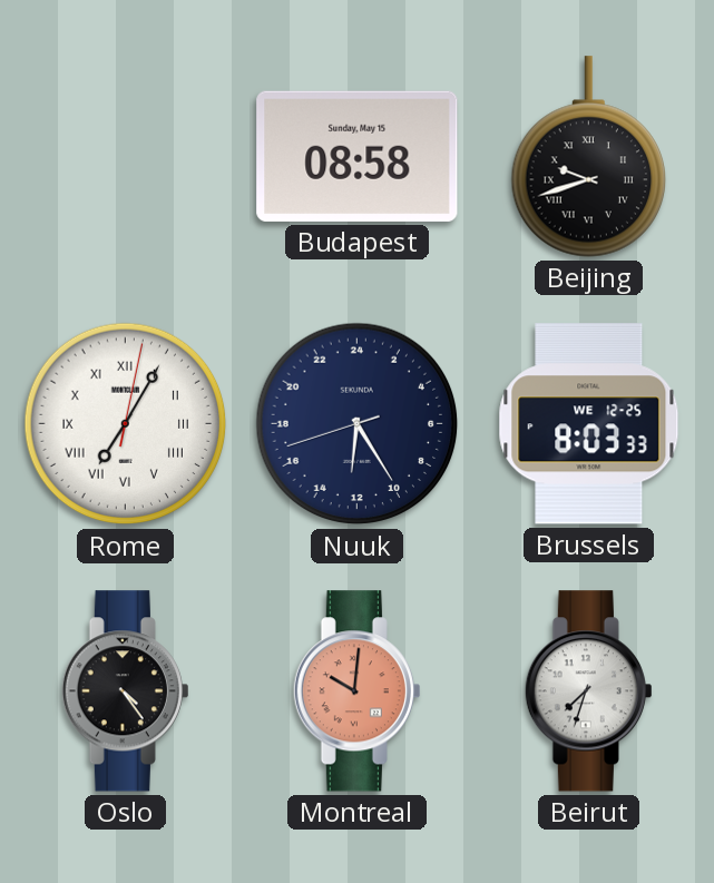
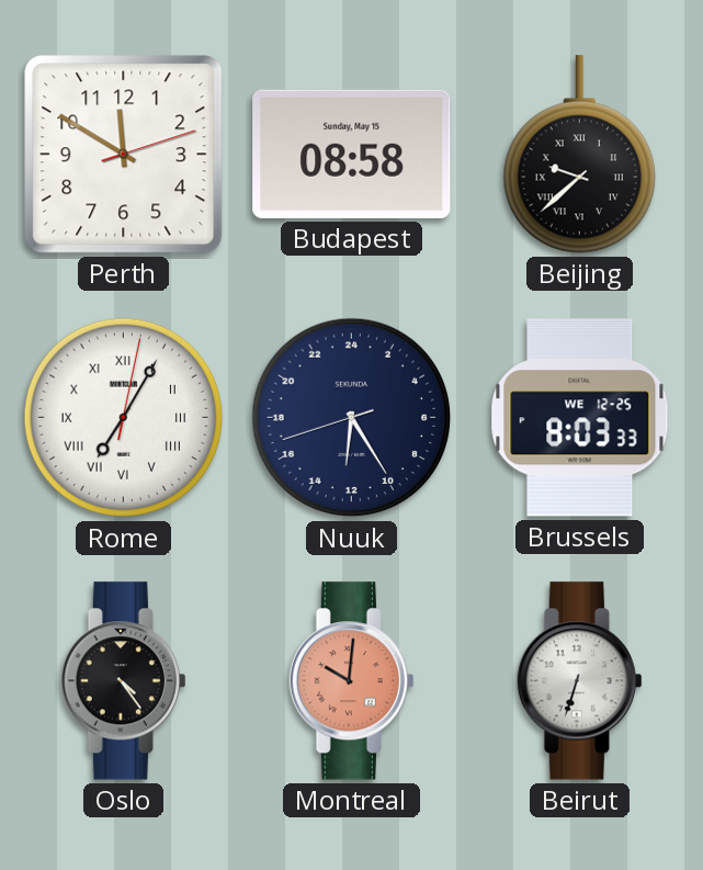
Perth: none -> 11:50 (124, 155)
Beijing: 9:42 -> 9:38 (579, 155)
Beirut: 7:33 -> 6:33 (579, 681)
